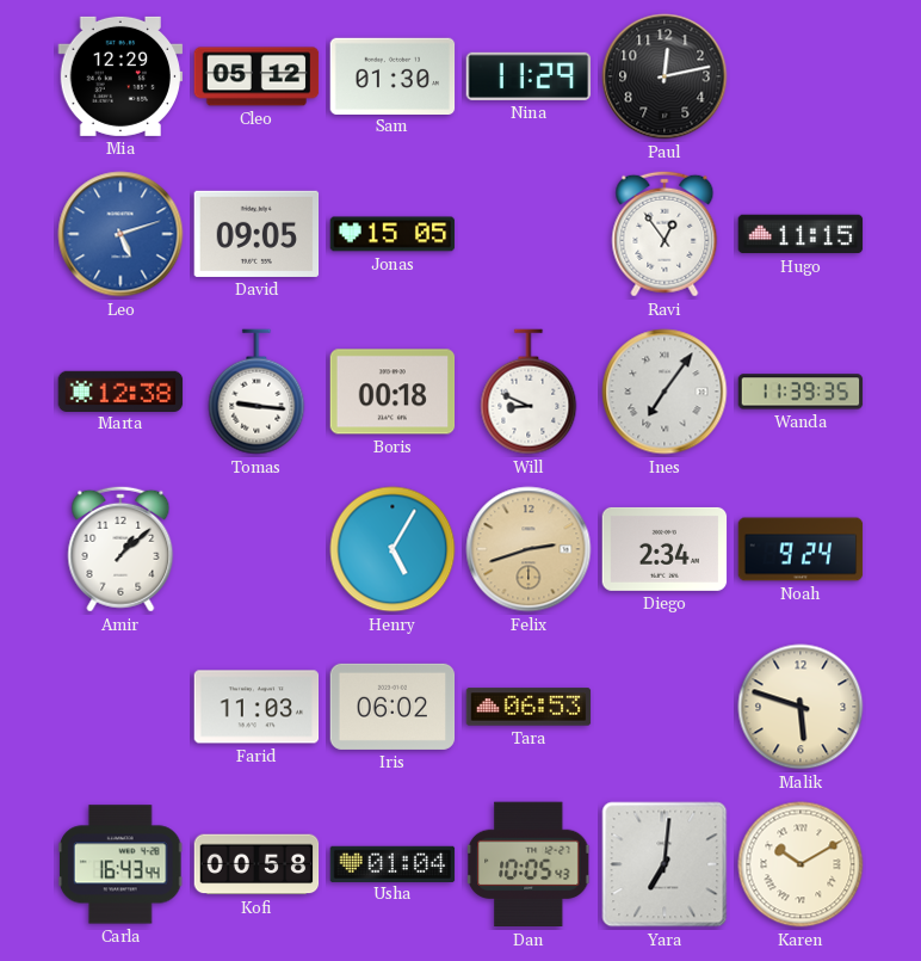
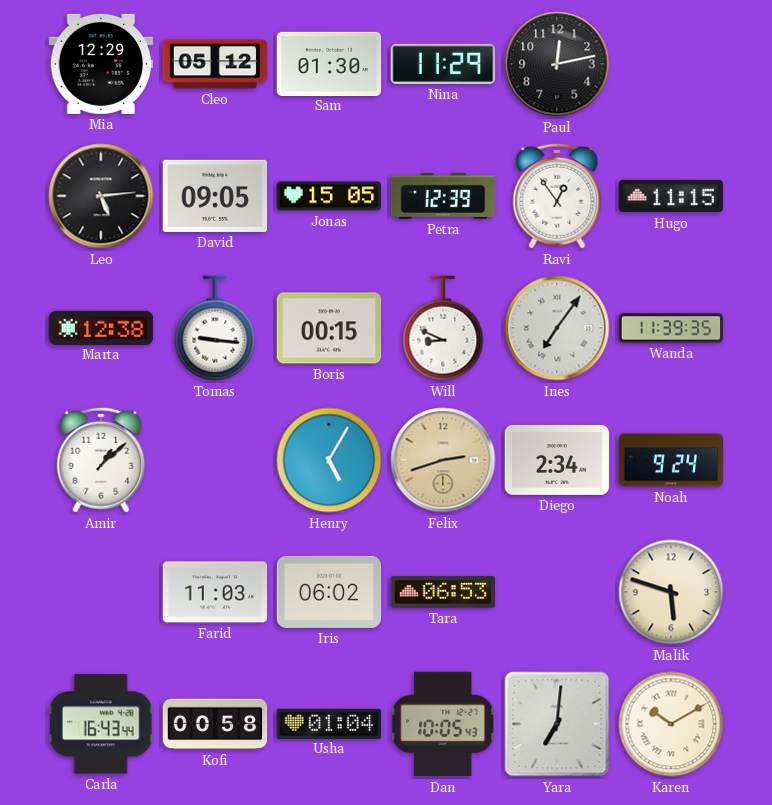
Leo: 5:12 -> 5:14 (101, 196)
Leo dial: blue -> black (101, 196)
Petra: none -> 12:39 (443, 196)
Boris: 00:18 -> 00:15 (329, 328)
